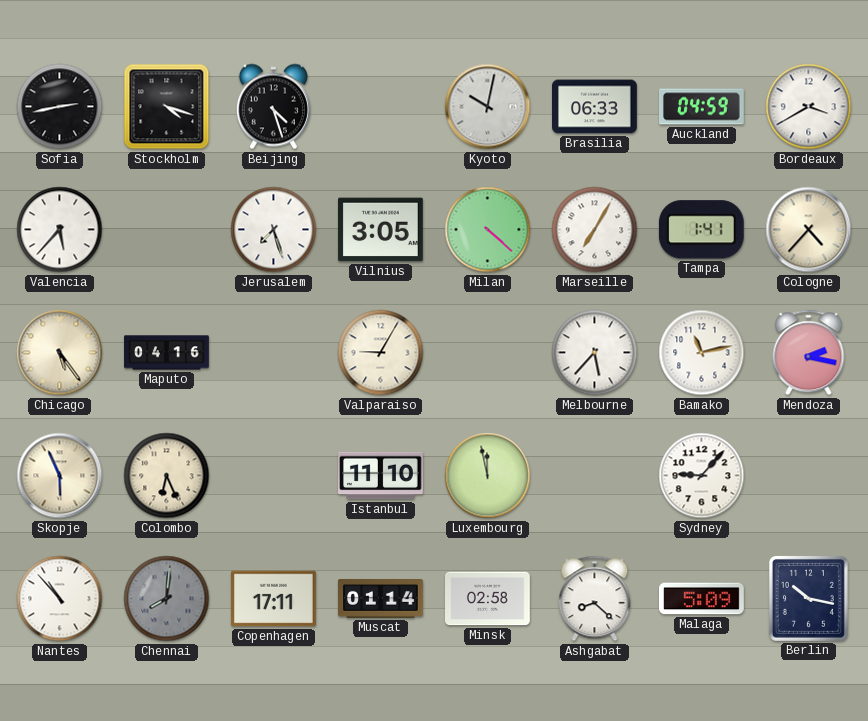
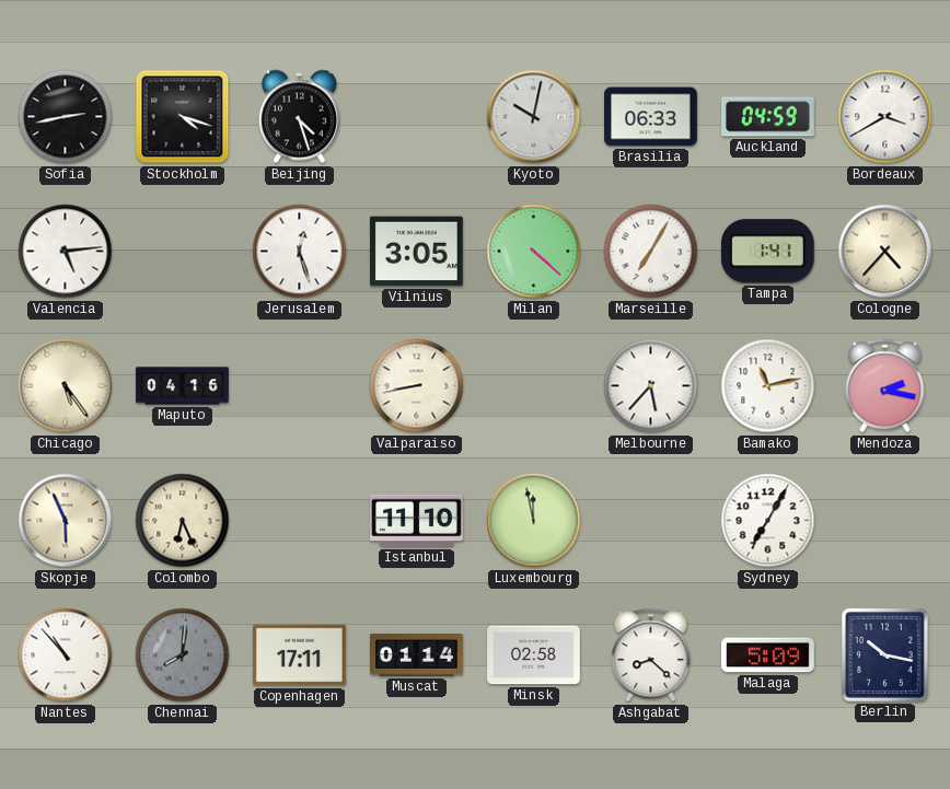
Valencia: 5:37 -> 5:14 (66, 252)
Jerusalem: 7:27 -> 12:27 (300, 252)
Valparaiso: 9:05 -> 8:43 (417, 386)
Sydney: 9:07 -> 7:05 (768, 521)
